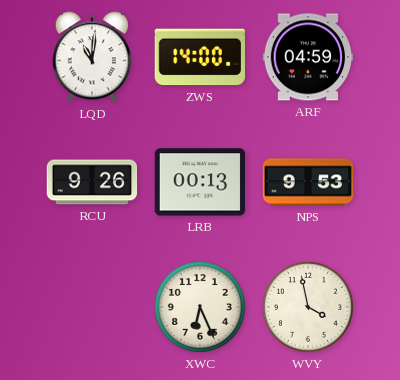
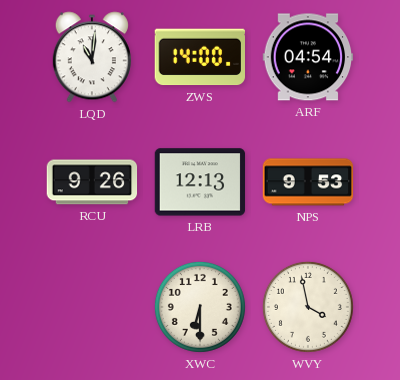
ARF: 04:59 -> 04:54 (308, 57)
LRB: 00:13 -> 12:13 (200, 182)
XWC: 6:26 -> 6:30 (200, 307)
